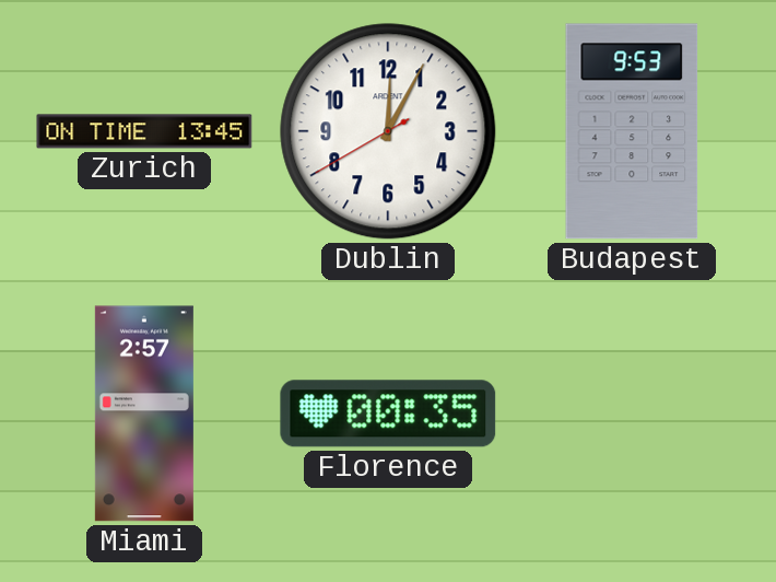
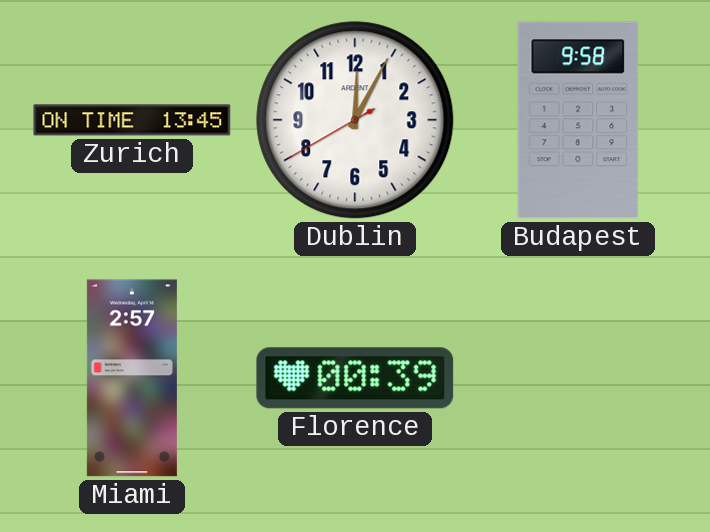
Budapest: 9:53 -> 9:58 (578, 120)
Florence: 00:35 -> 00:39 (355, 378)
